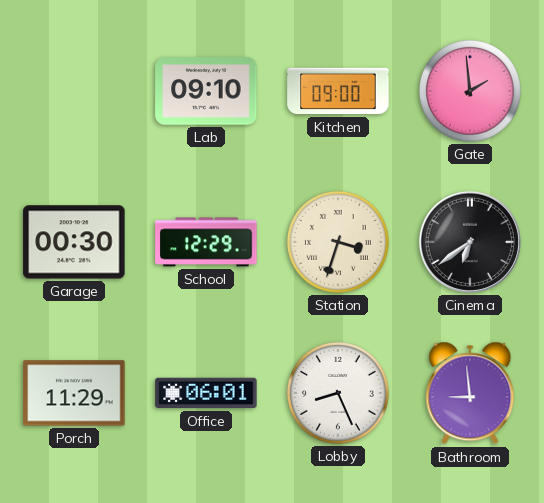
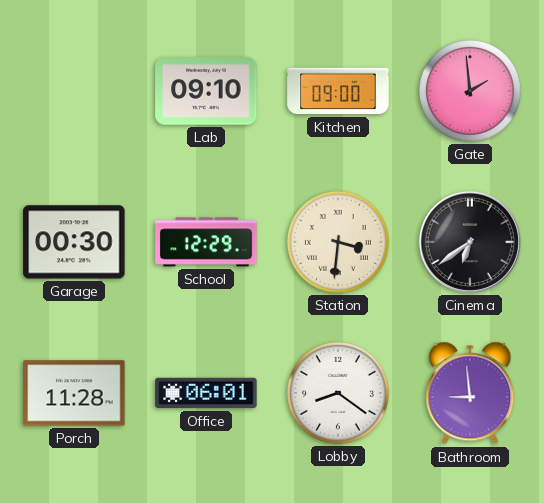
Station: 3:33 -> 3:31 (338, 242)
Porch: 11:29 -> 11:28 (74, 393)
Lobby: 8:26 -> 8:21 (338, 393)
